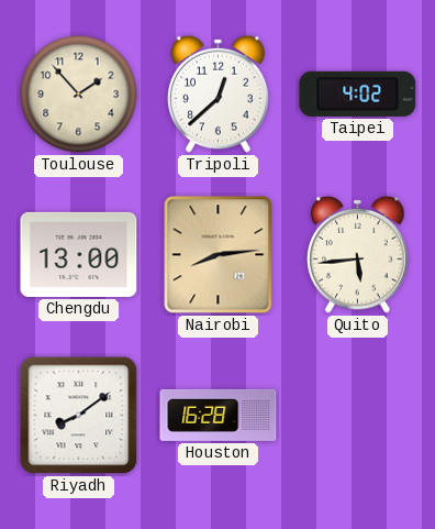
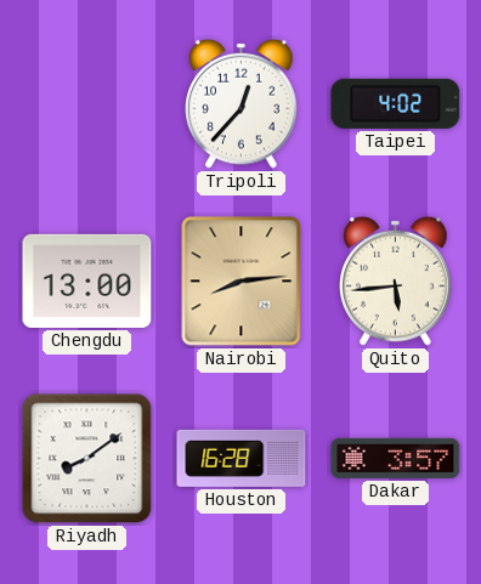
Toulouse: 1:53 -> none (79, 95)
Tripoli: 12:38 -> 12:37 (242, 103)
Dakar: none -> 3:57 (396, 458)
